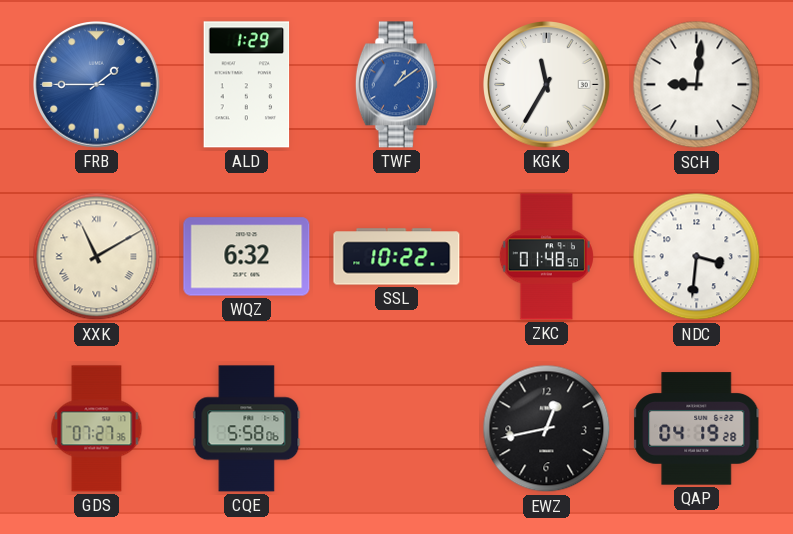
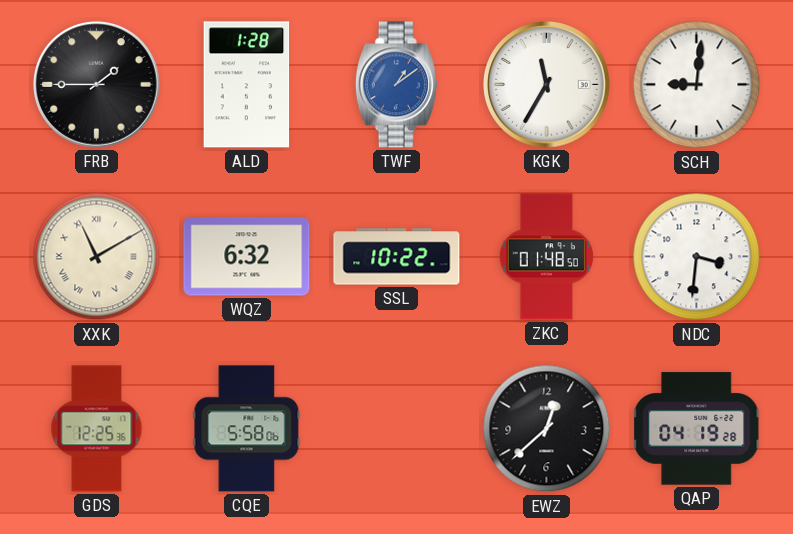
FRB dial: blue -> black (97, 85)
ALD: 1:29 -> 1:28 (247, 85)
GDS: 07:27 -> 12:25 (97, 429)
EWZ: 12:43 -> 12:38 (547, 429)
